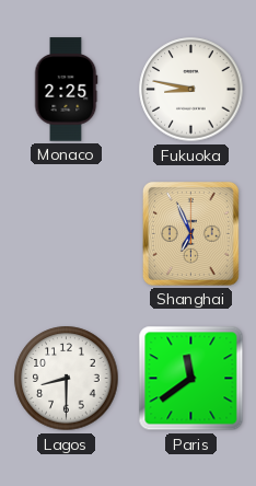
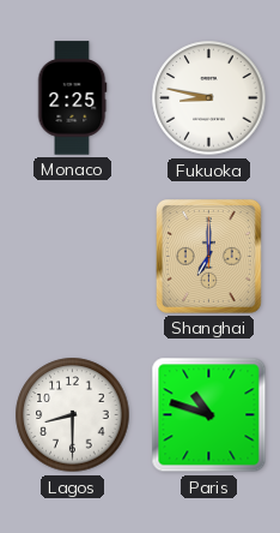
Shanghai: 6:56 -> 7:00 (208, 257)
Paris: 11:39 -> 10:48 (209, 415)
